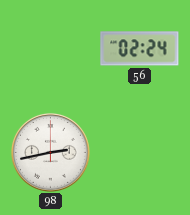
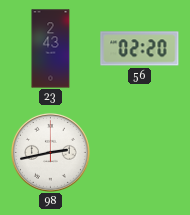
23: none -> 2:43 (51, 49)
56: 02:24 -> 02:20 (140, 49)
